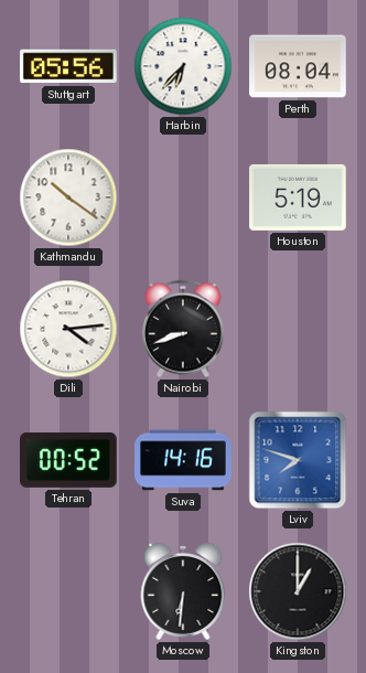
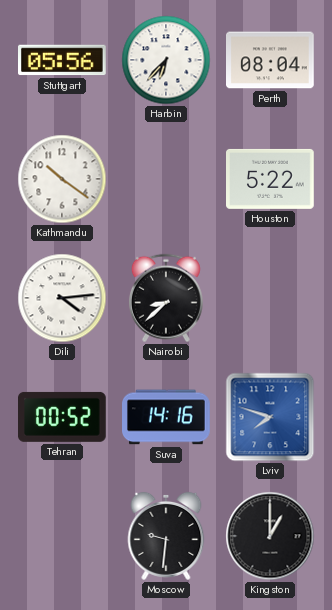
Houston: 5:19 -> 5:22 (271, 179)
Nairobi: 8:42 -> 8:38 (166, 298)
Moscow: 6:31 -> 9:31 (166, 536)
